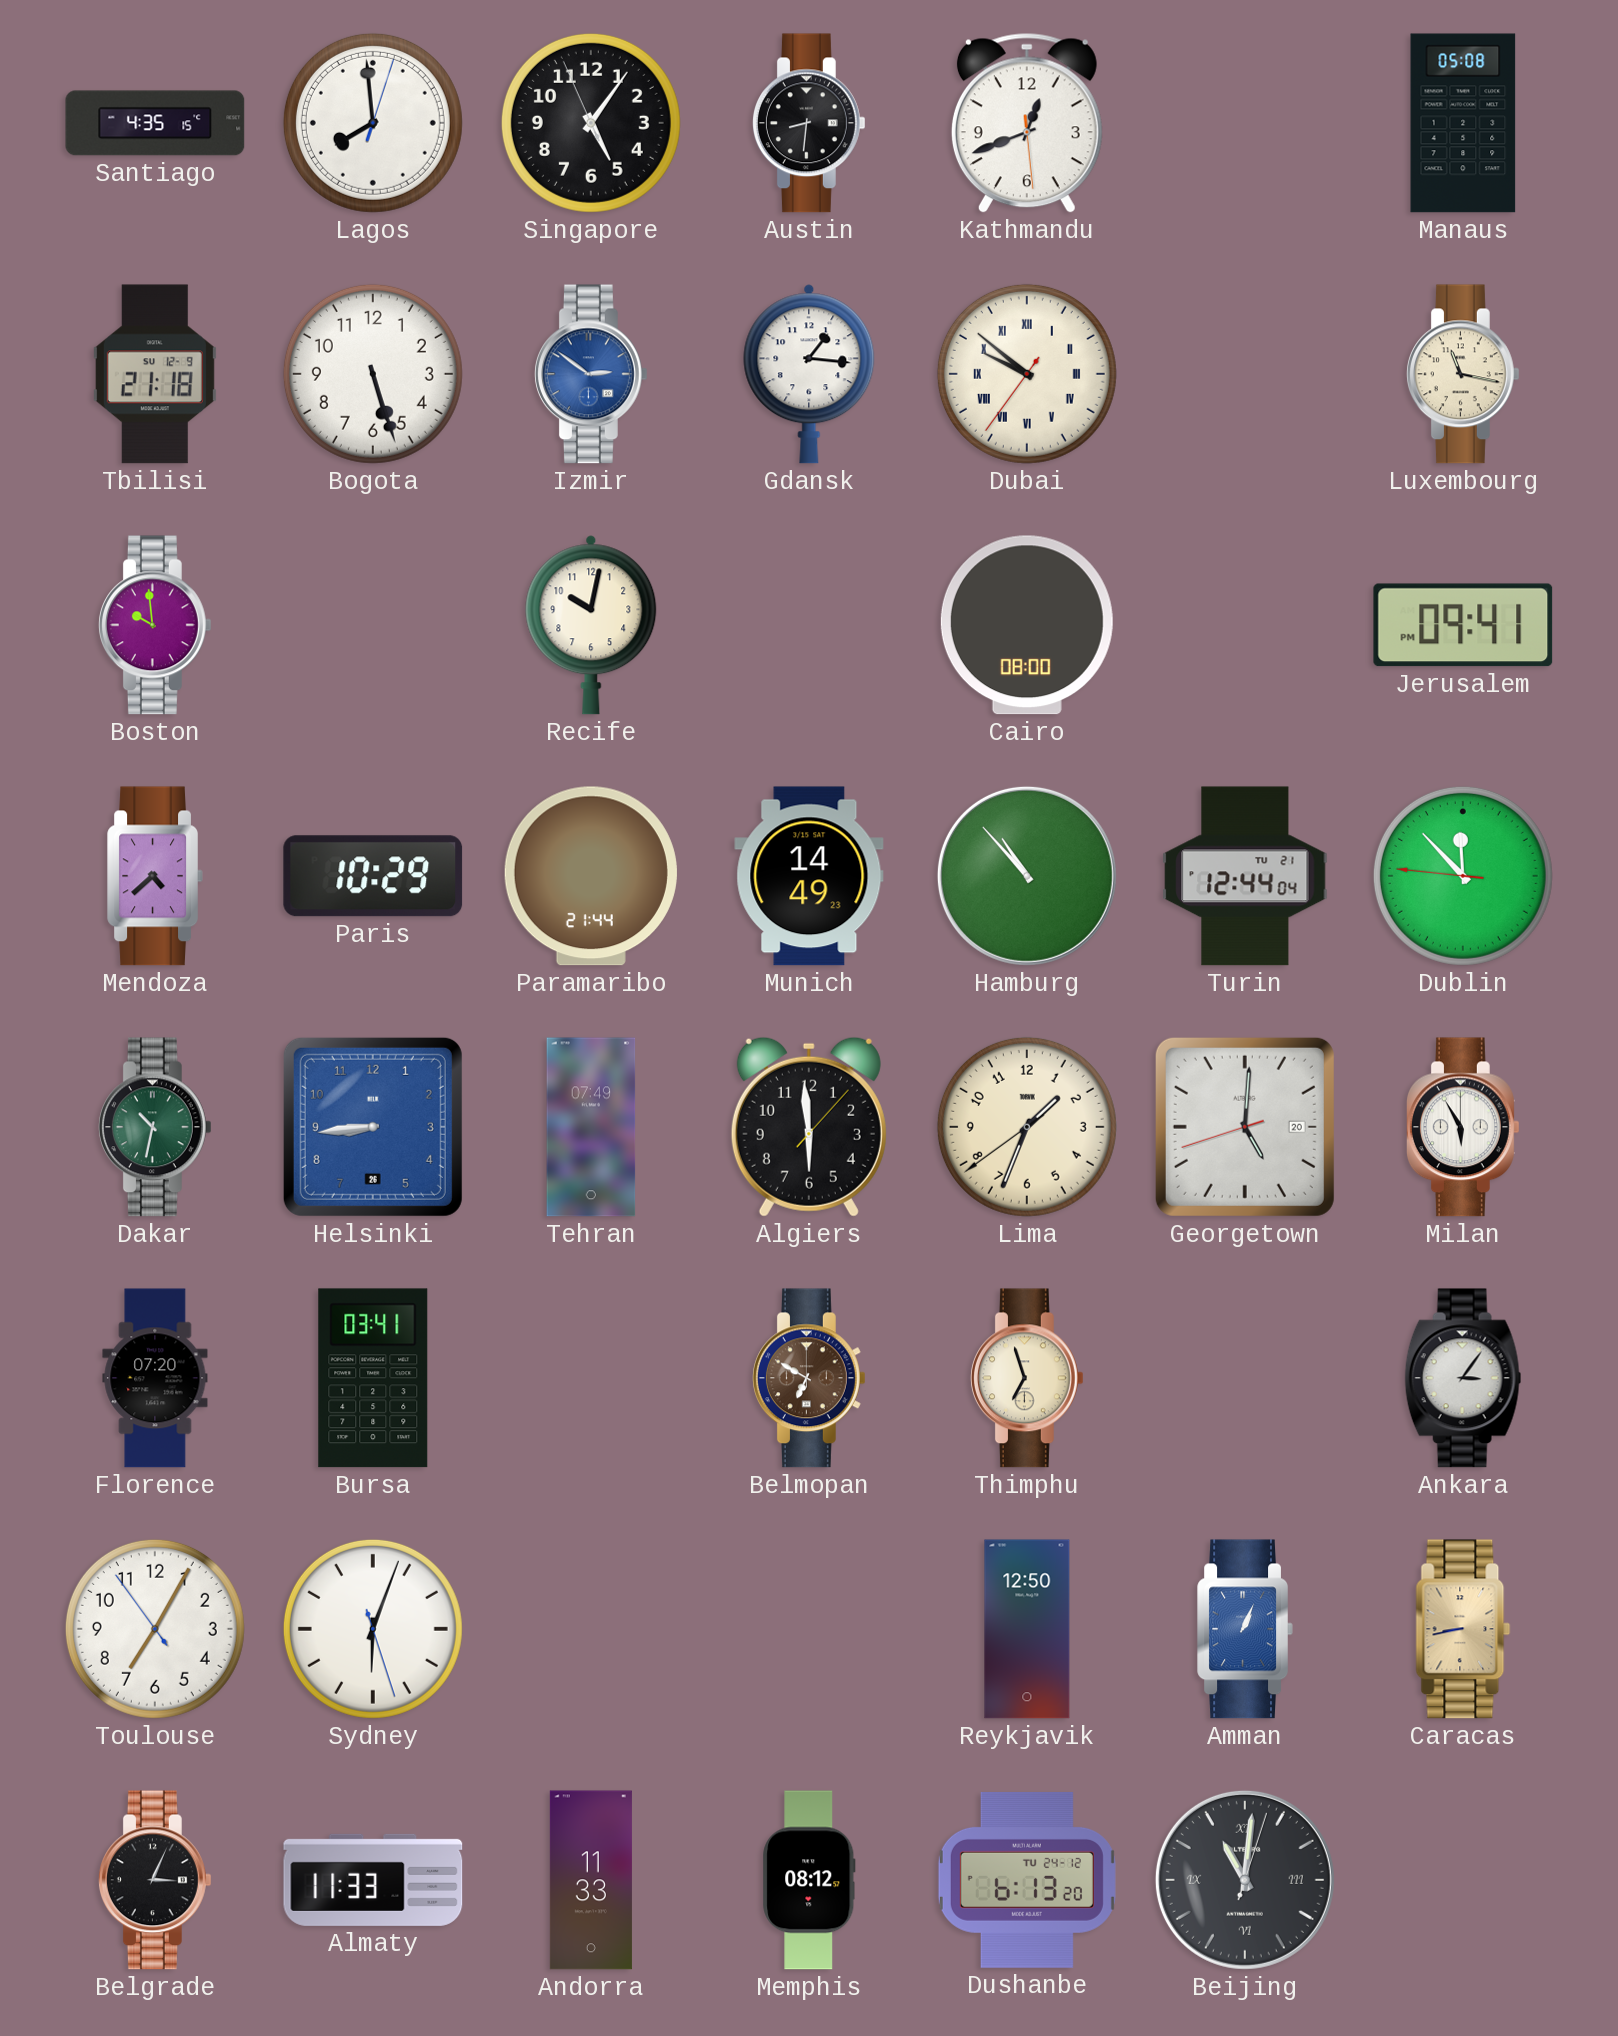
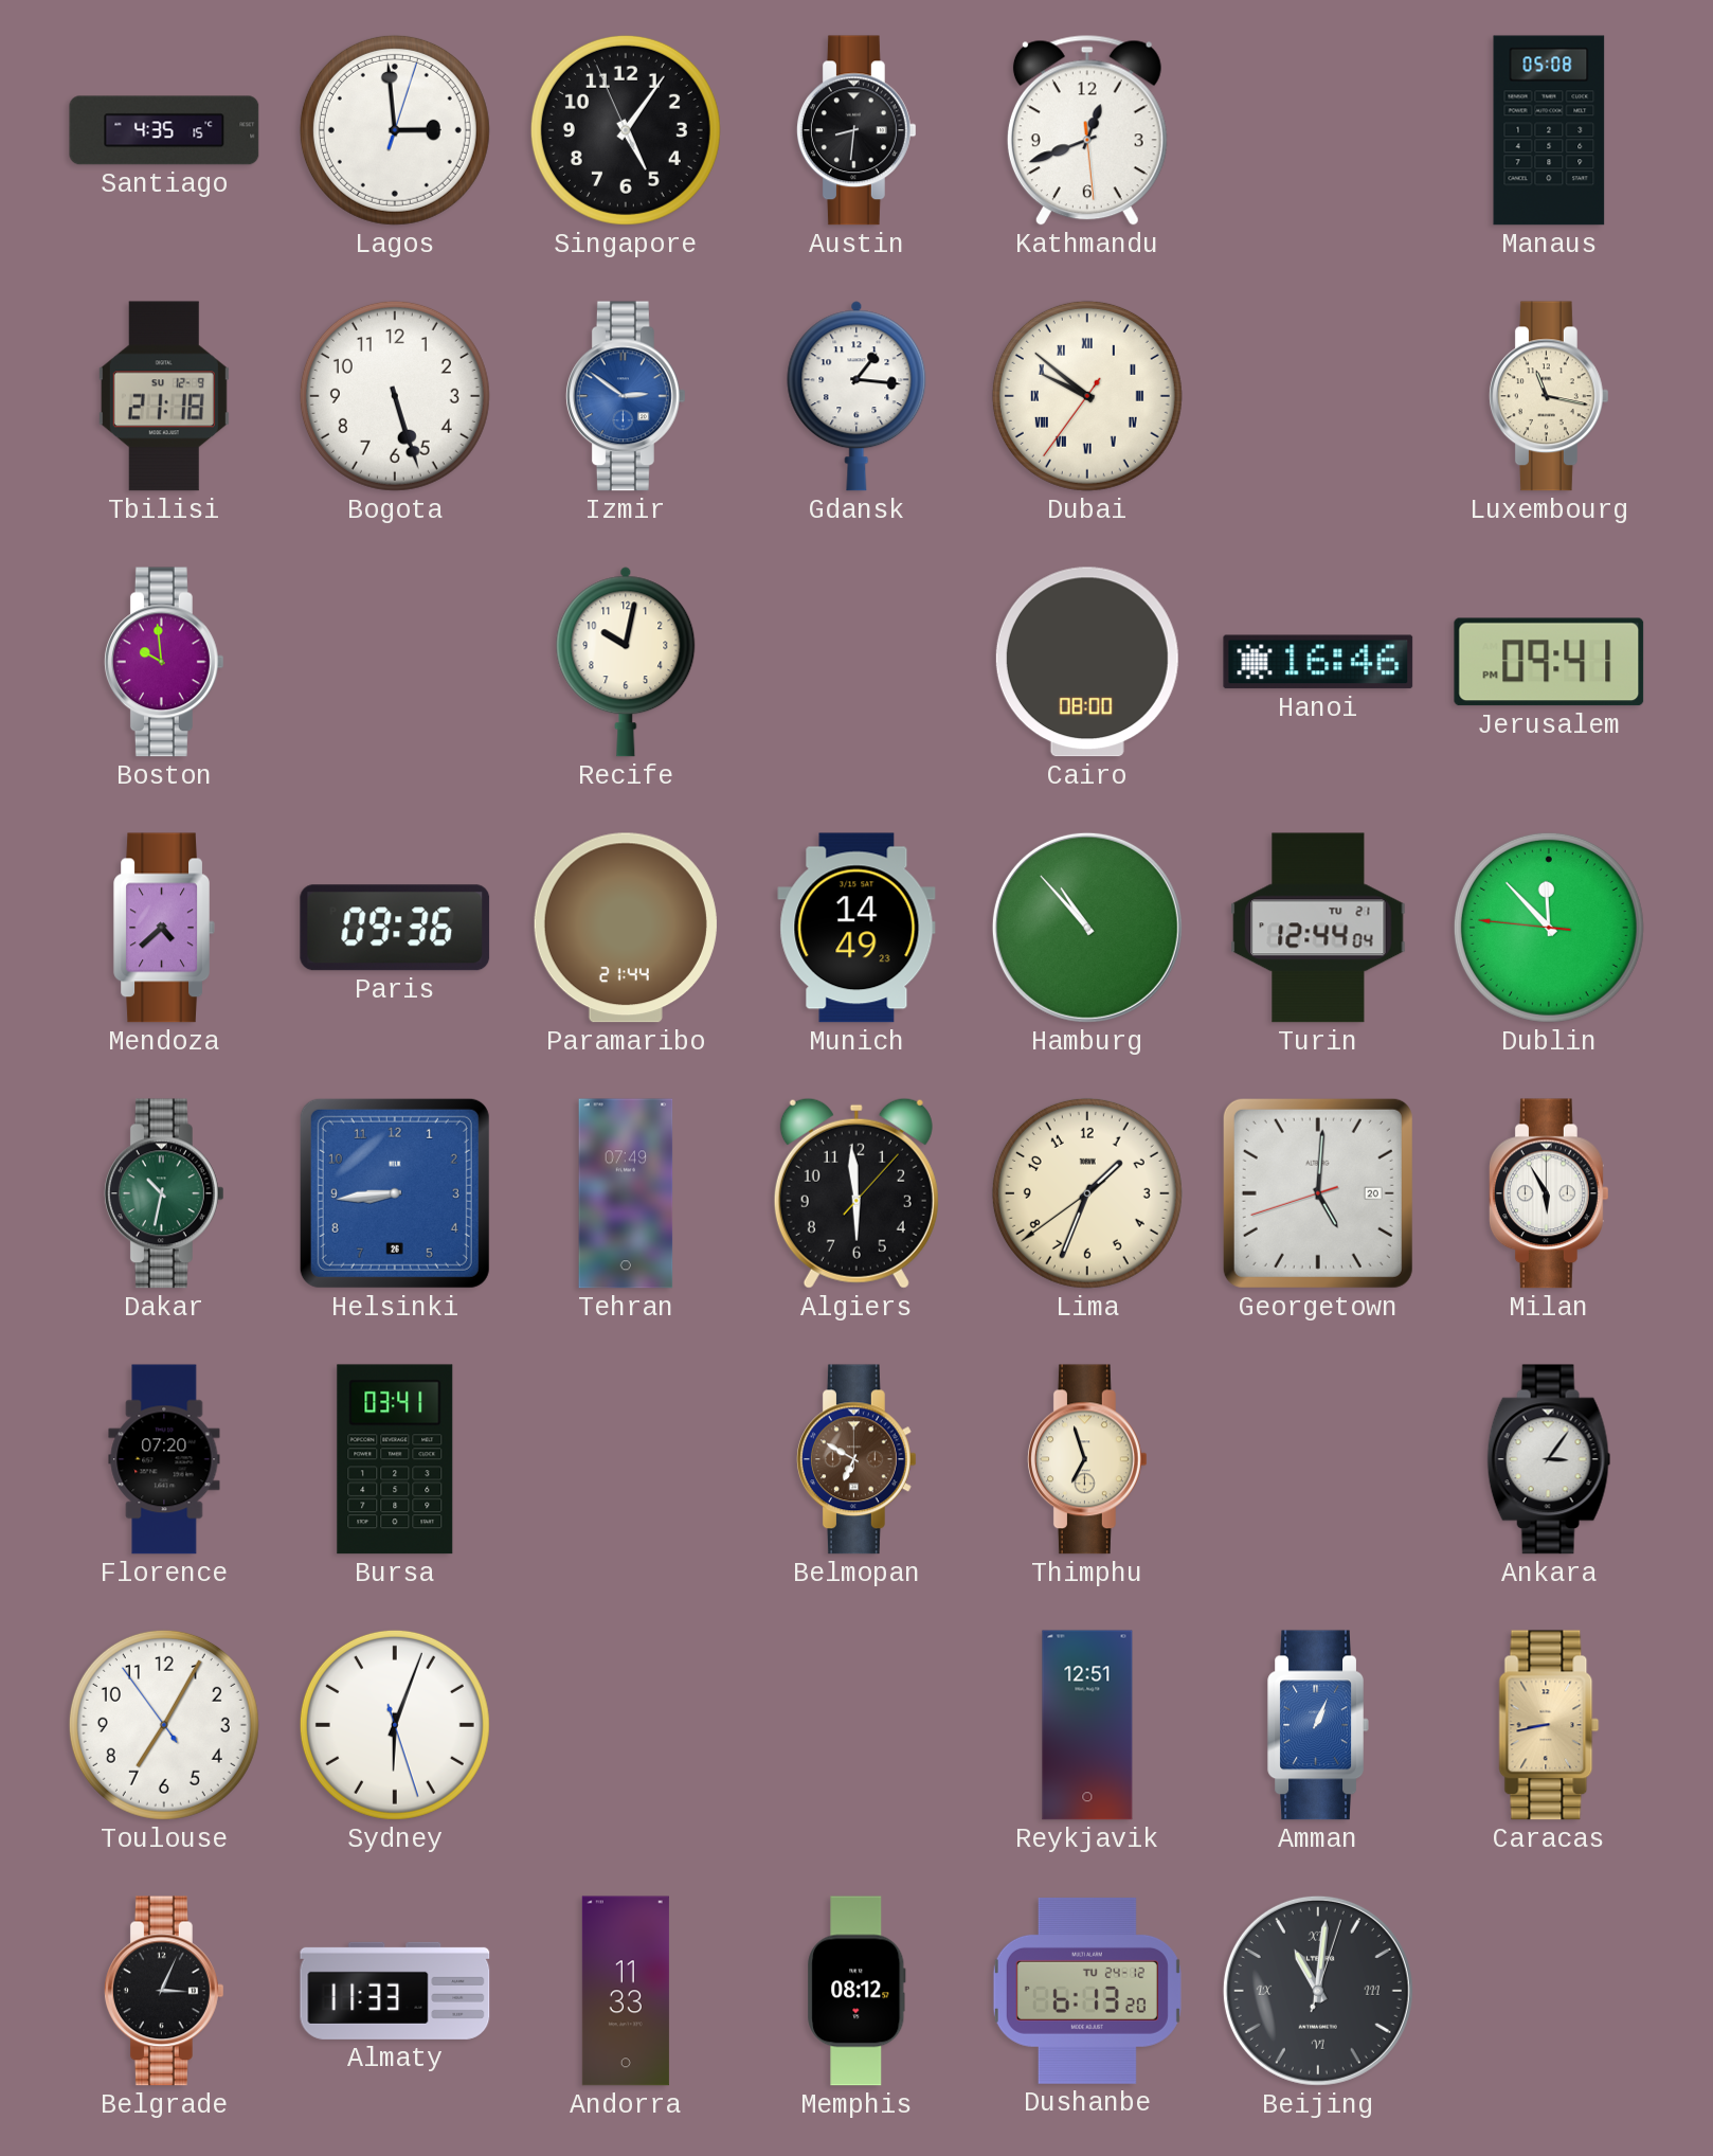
Lagos: 7:59 -> 2:59 (395, 130)
Hanoi: none -> 16:46 (1318, 662)
Paris: 10:29 -> 09:36 (395, 928)
Reykjavik: 12:50 -> 12:51 (1087, 1725)
